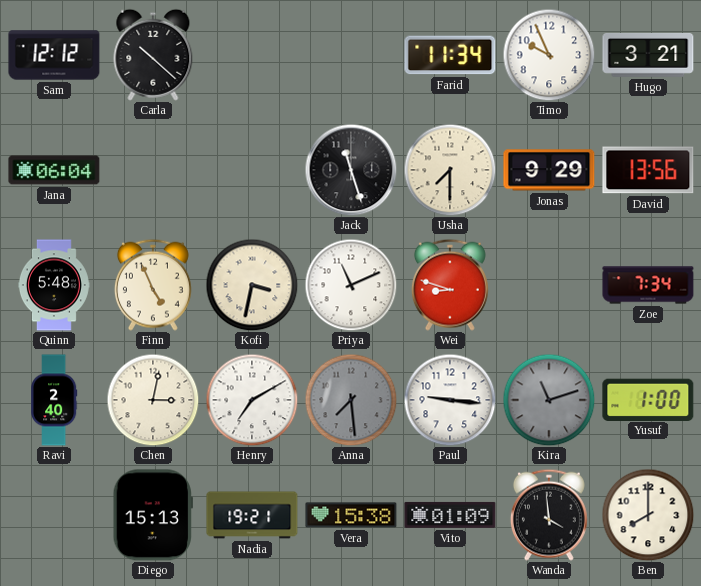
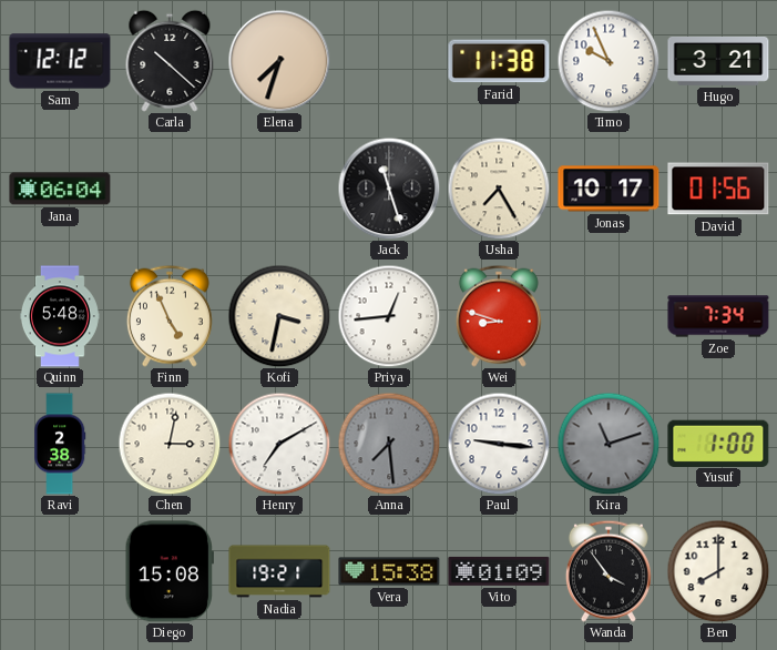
Elena: none -> 7:33 (279, 61)
Farid: 11:34 -> 11:38 (499, 61)
Usha: 7:30 -> 7:25 (499, 189)
Jonas: 9:29 -> 10:17 (609, 189)
David: 13:56 -> 01:56 (718, 189)
Priya: 11:11 -> 12:44 (389, 316)
Ravi: 2:40 -> 2:38 (61, 444)
Diego: 15:13 -> 15:08 (170, 571)
Wanda: 3:59 -> 3:54 (609, 571)
